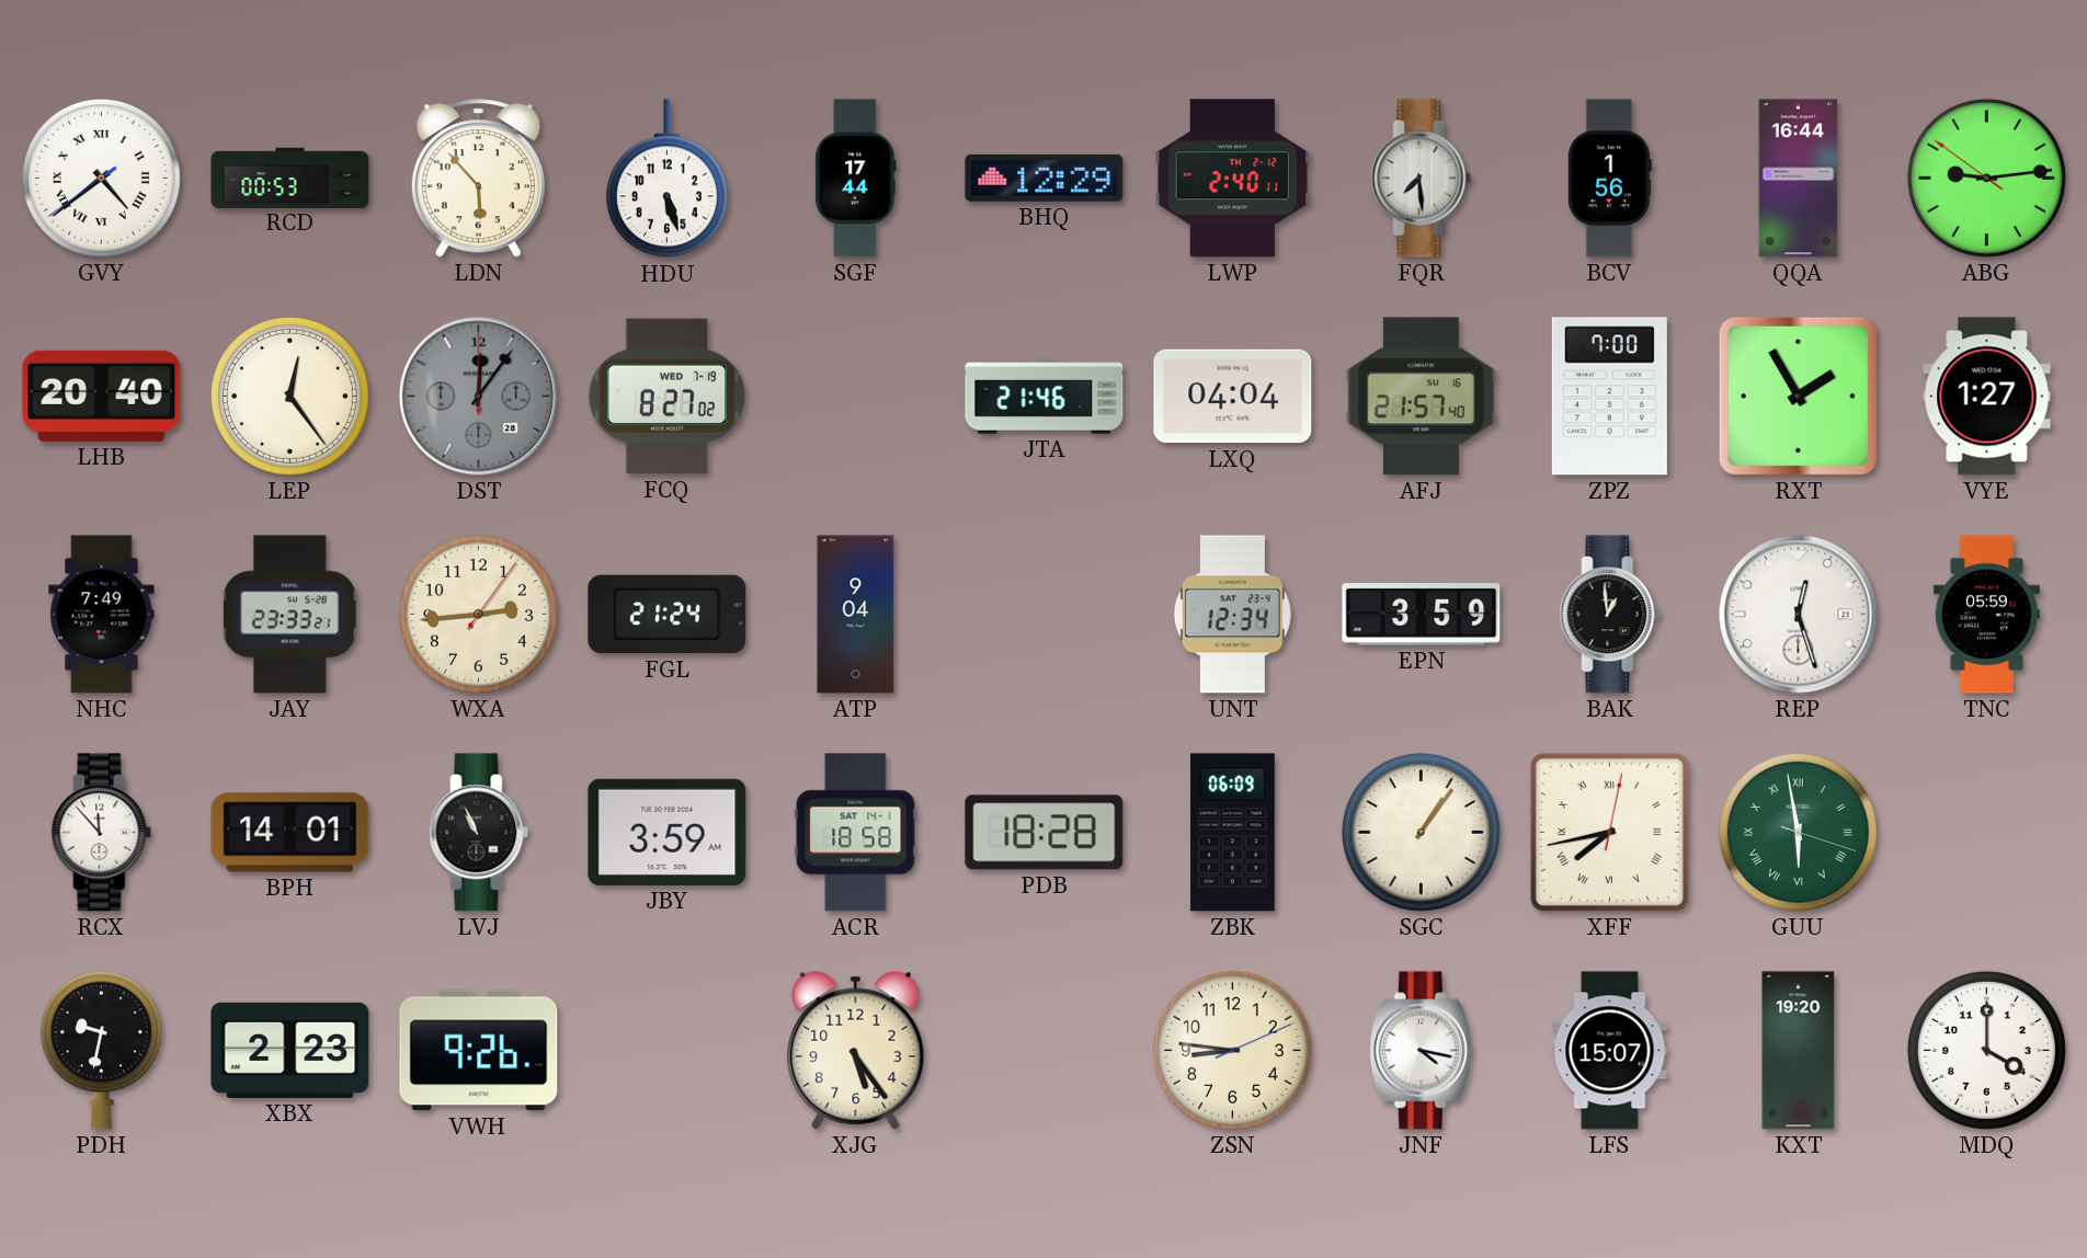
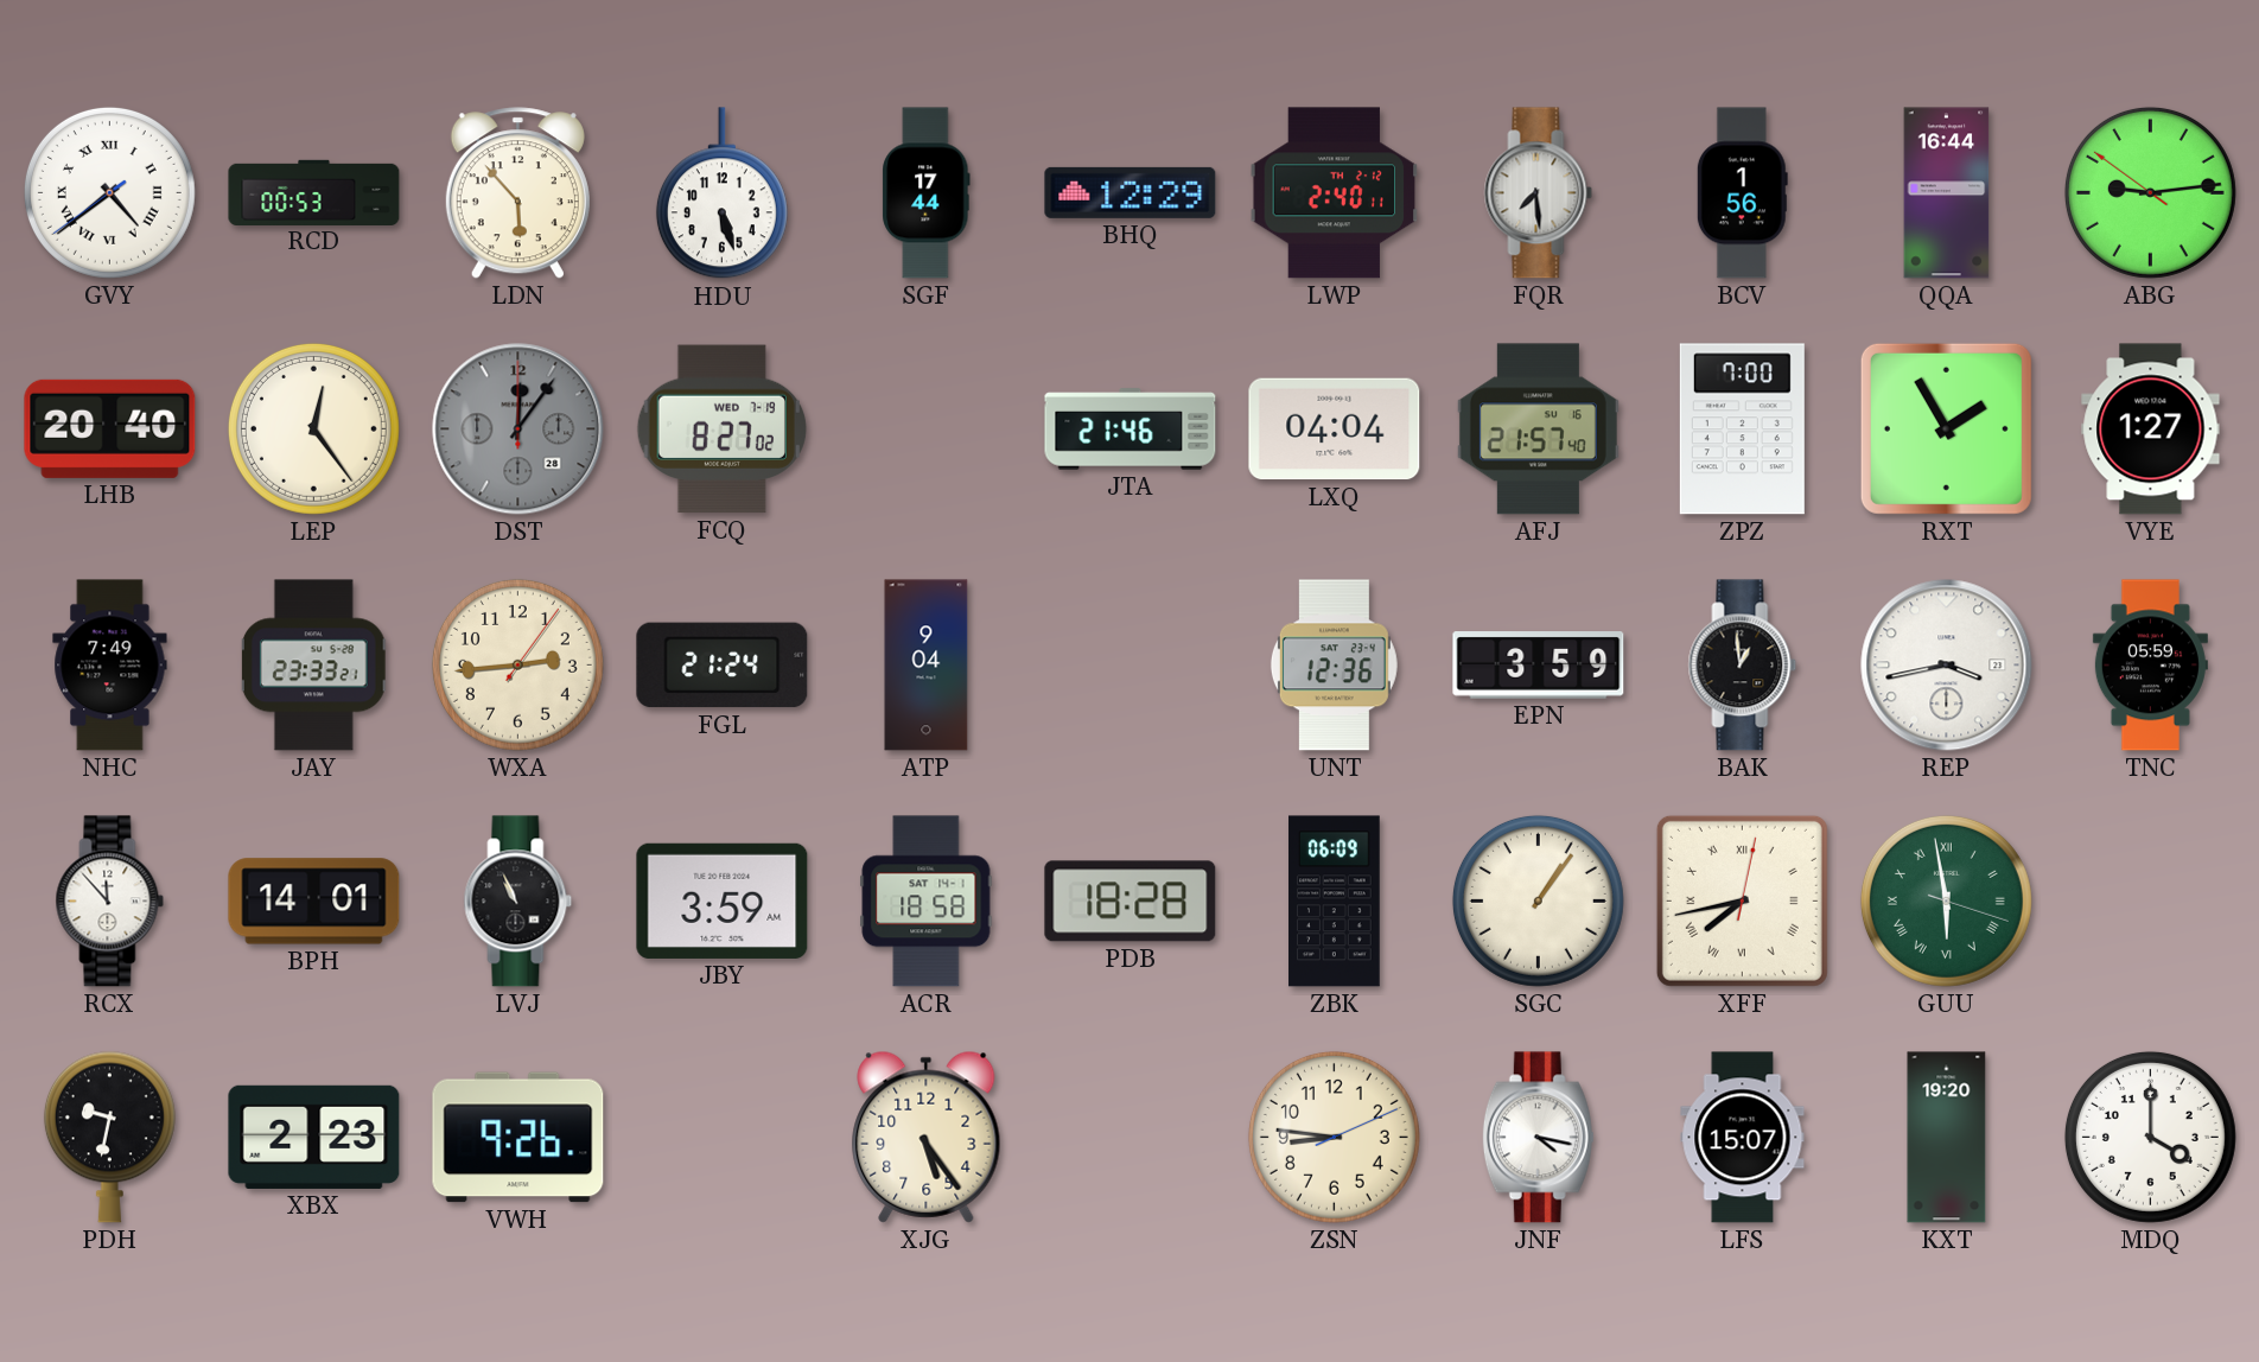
UNT: 12:34 -> 12:36 (1334, 666)
REP: 12:27 -> 3:43 (1947, 666)
